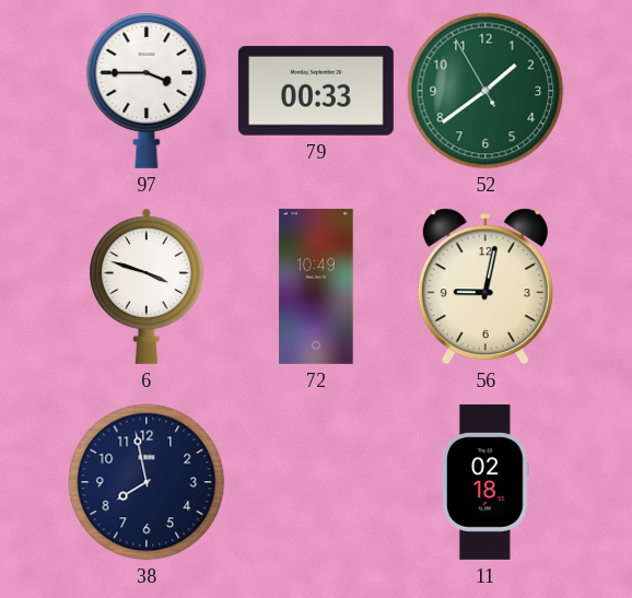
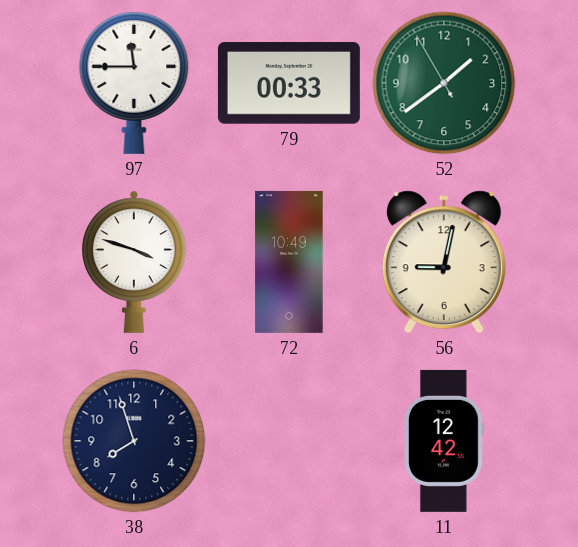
97: 3:45 -> 11:45 (134, 83)
38: 7:58 -> 7:57 (134, 441)
11: 02:18 -> 12:42 (445, 441)
